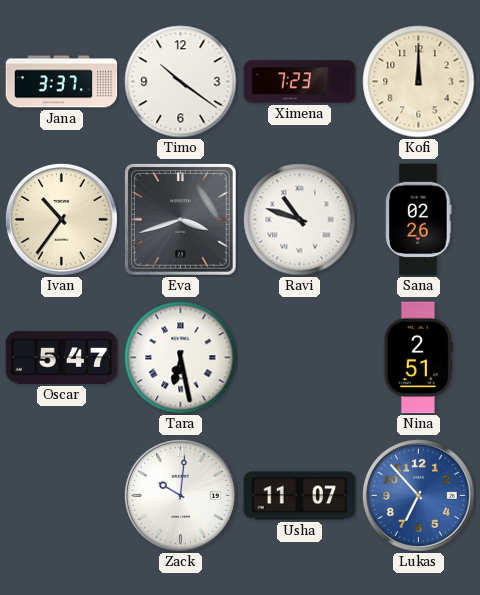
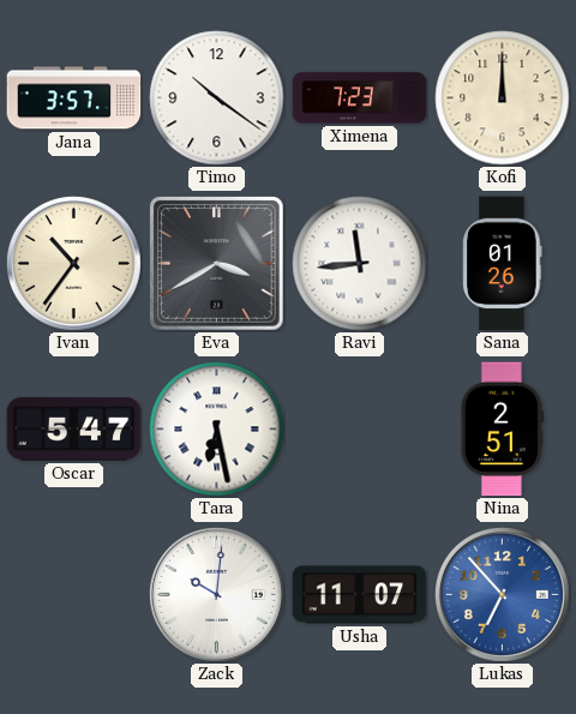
Jana: 3:37 -> 3:57 (74, 98)
Eva: 3:42 -> 3:40 (217, 264)
Ravi: 10:48 -> 11:44 (360, 264)
Sana: 02:26 -> 01:26 (503, 264)
